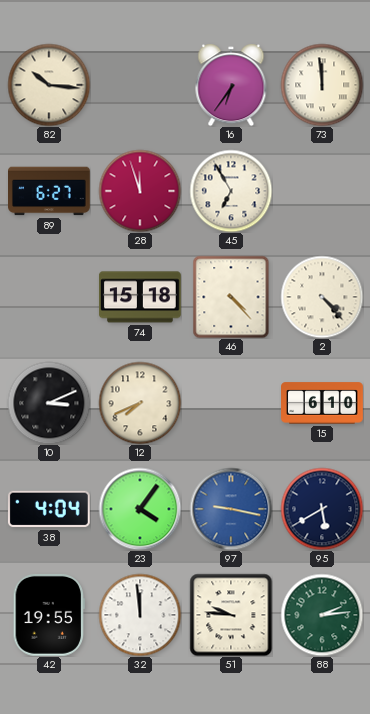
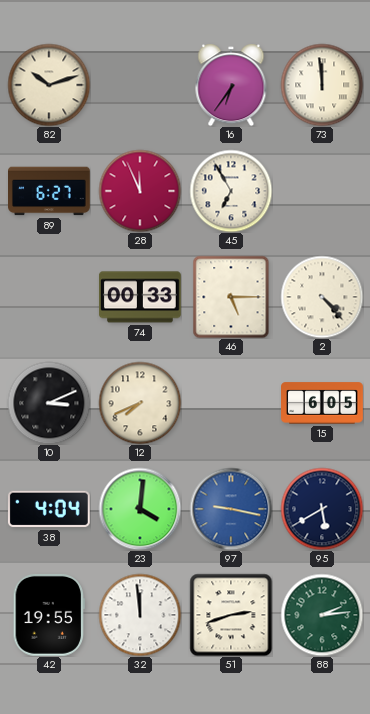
82: 10:16 -> 10:12 (49, 85)
28: 11:57 -> 11:56 (140, 191)
74: 15:18 -> 00:33 (140, 297)
46: 4:23 -> 5:15 (231, 297)
15: 6:10 -> 6:05 (323, 403)
23: 4:06 -> 4:01 (140, 509)
51: 9:46 -> 2:42 (231, 615)
